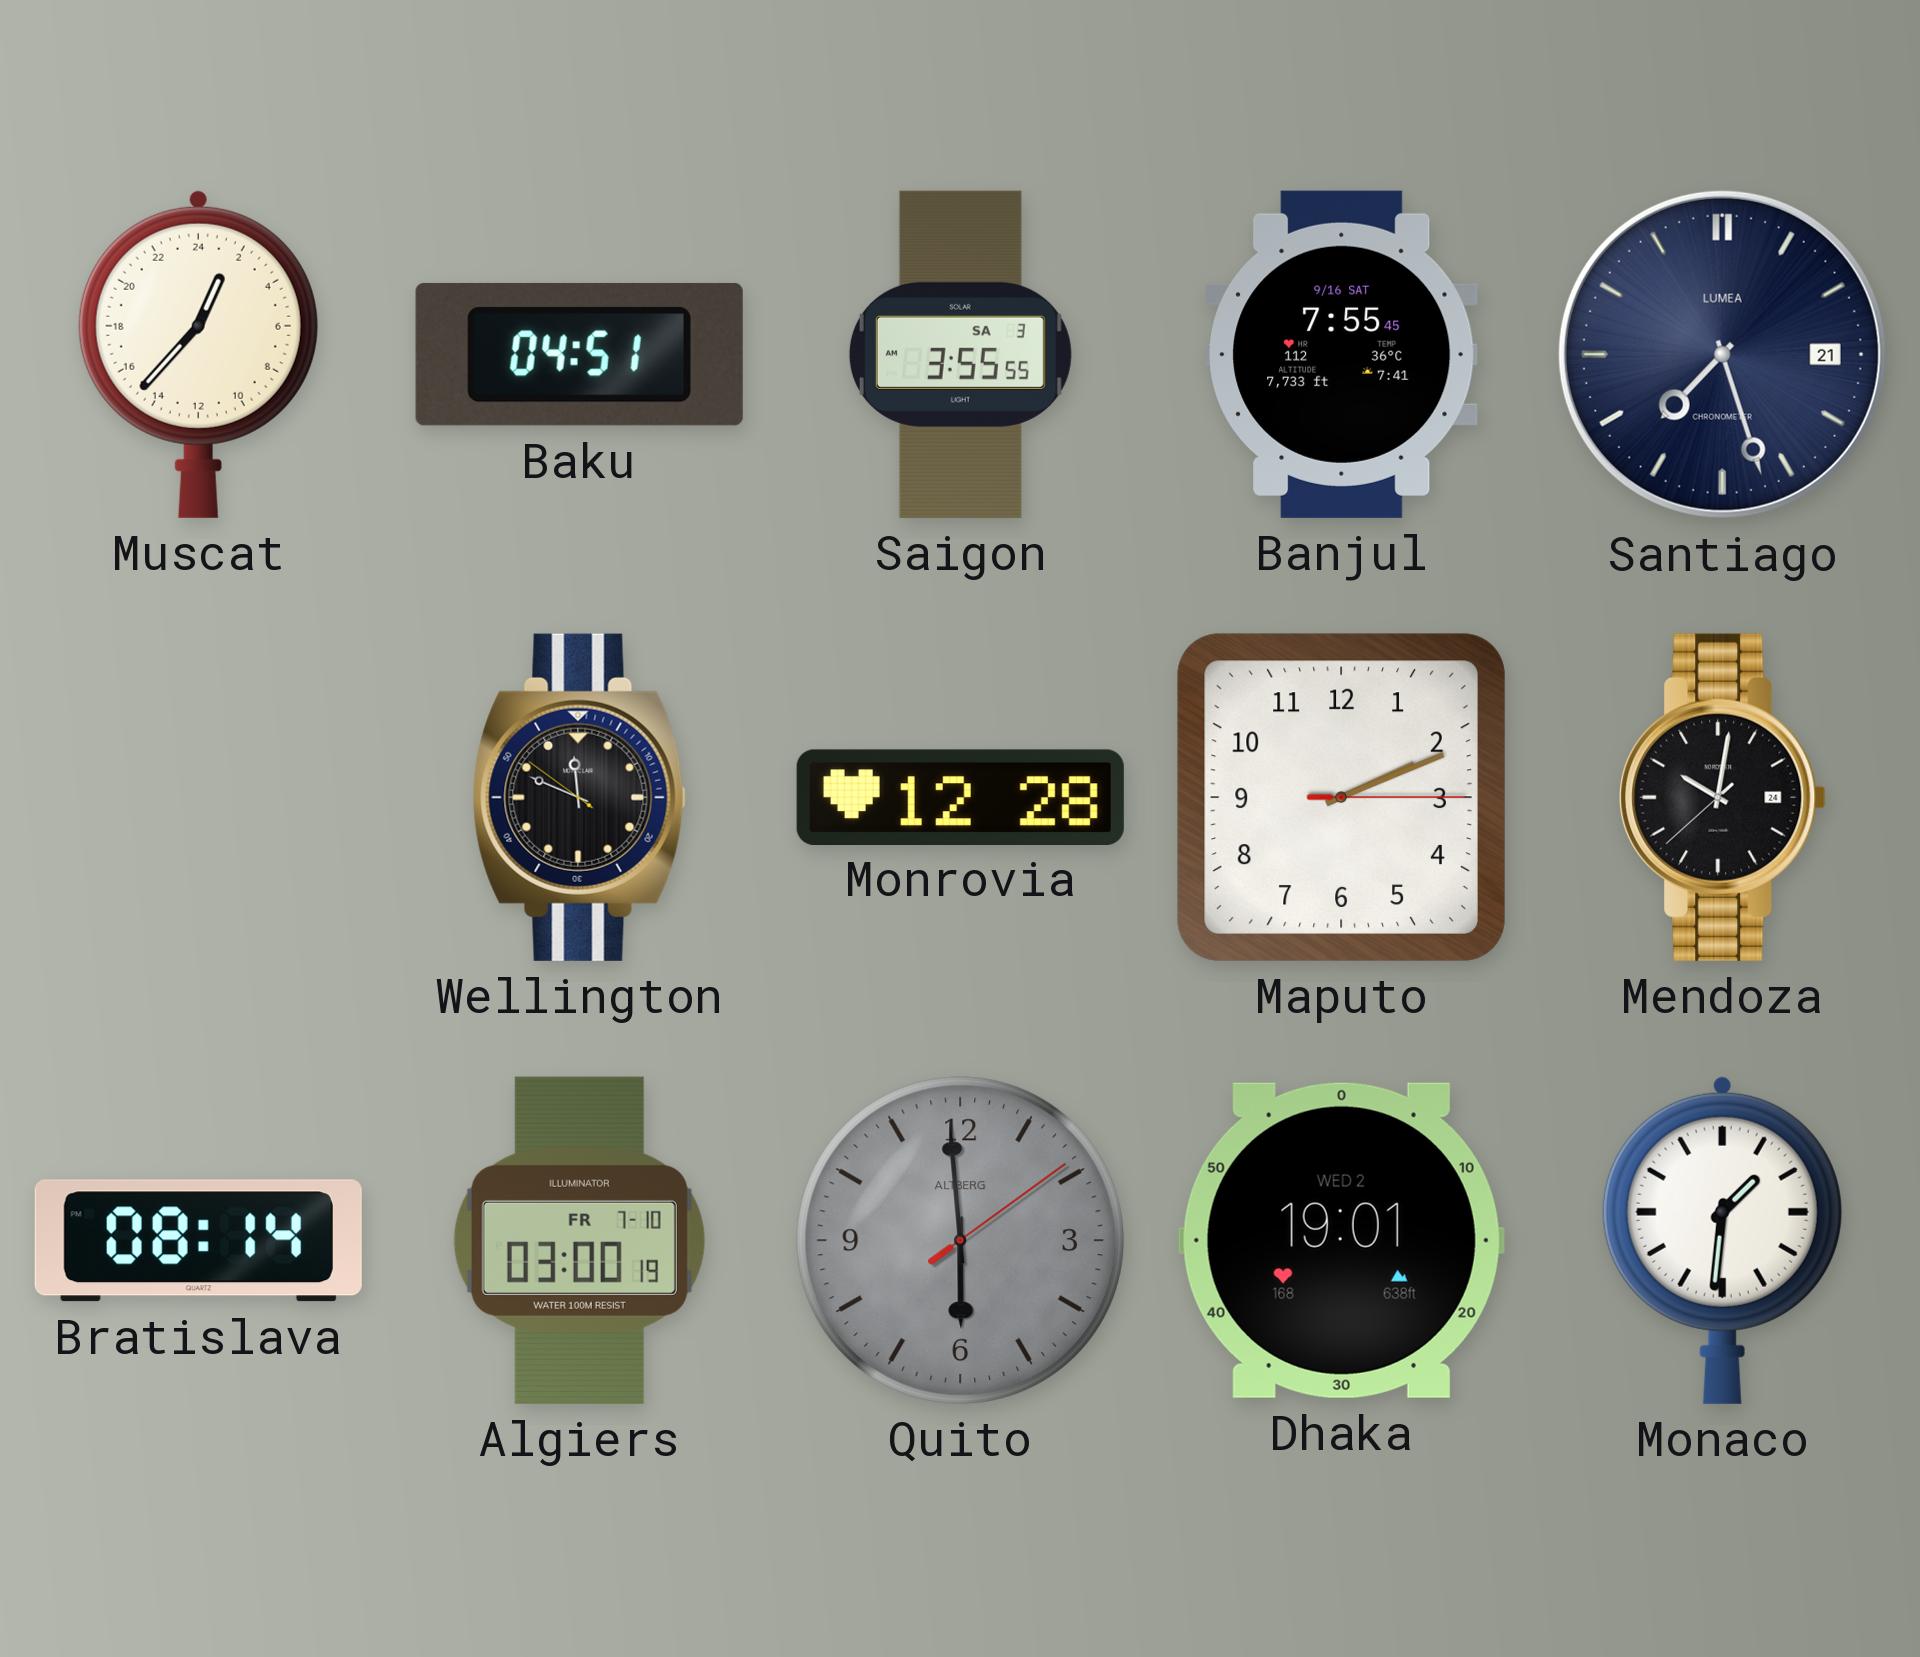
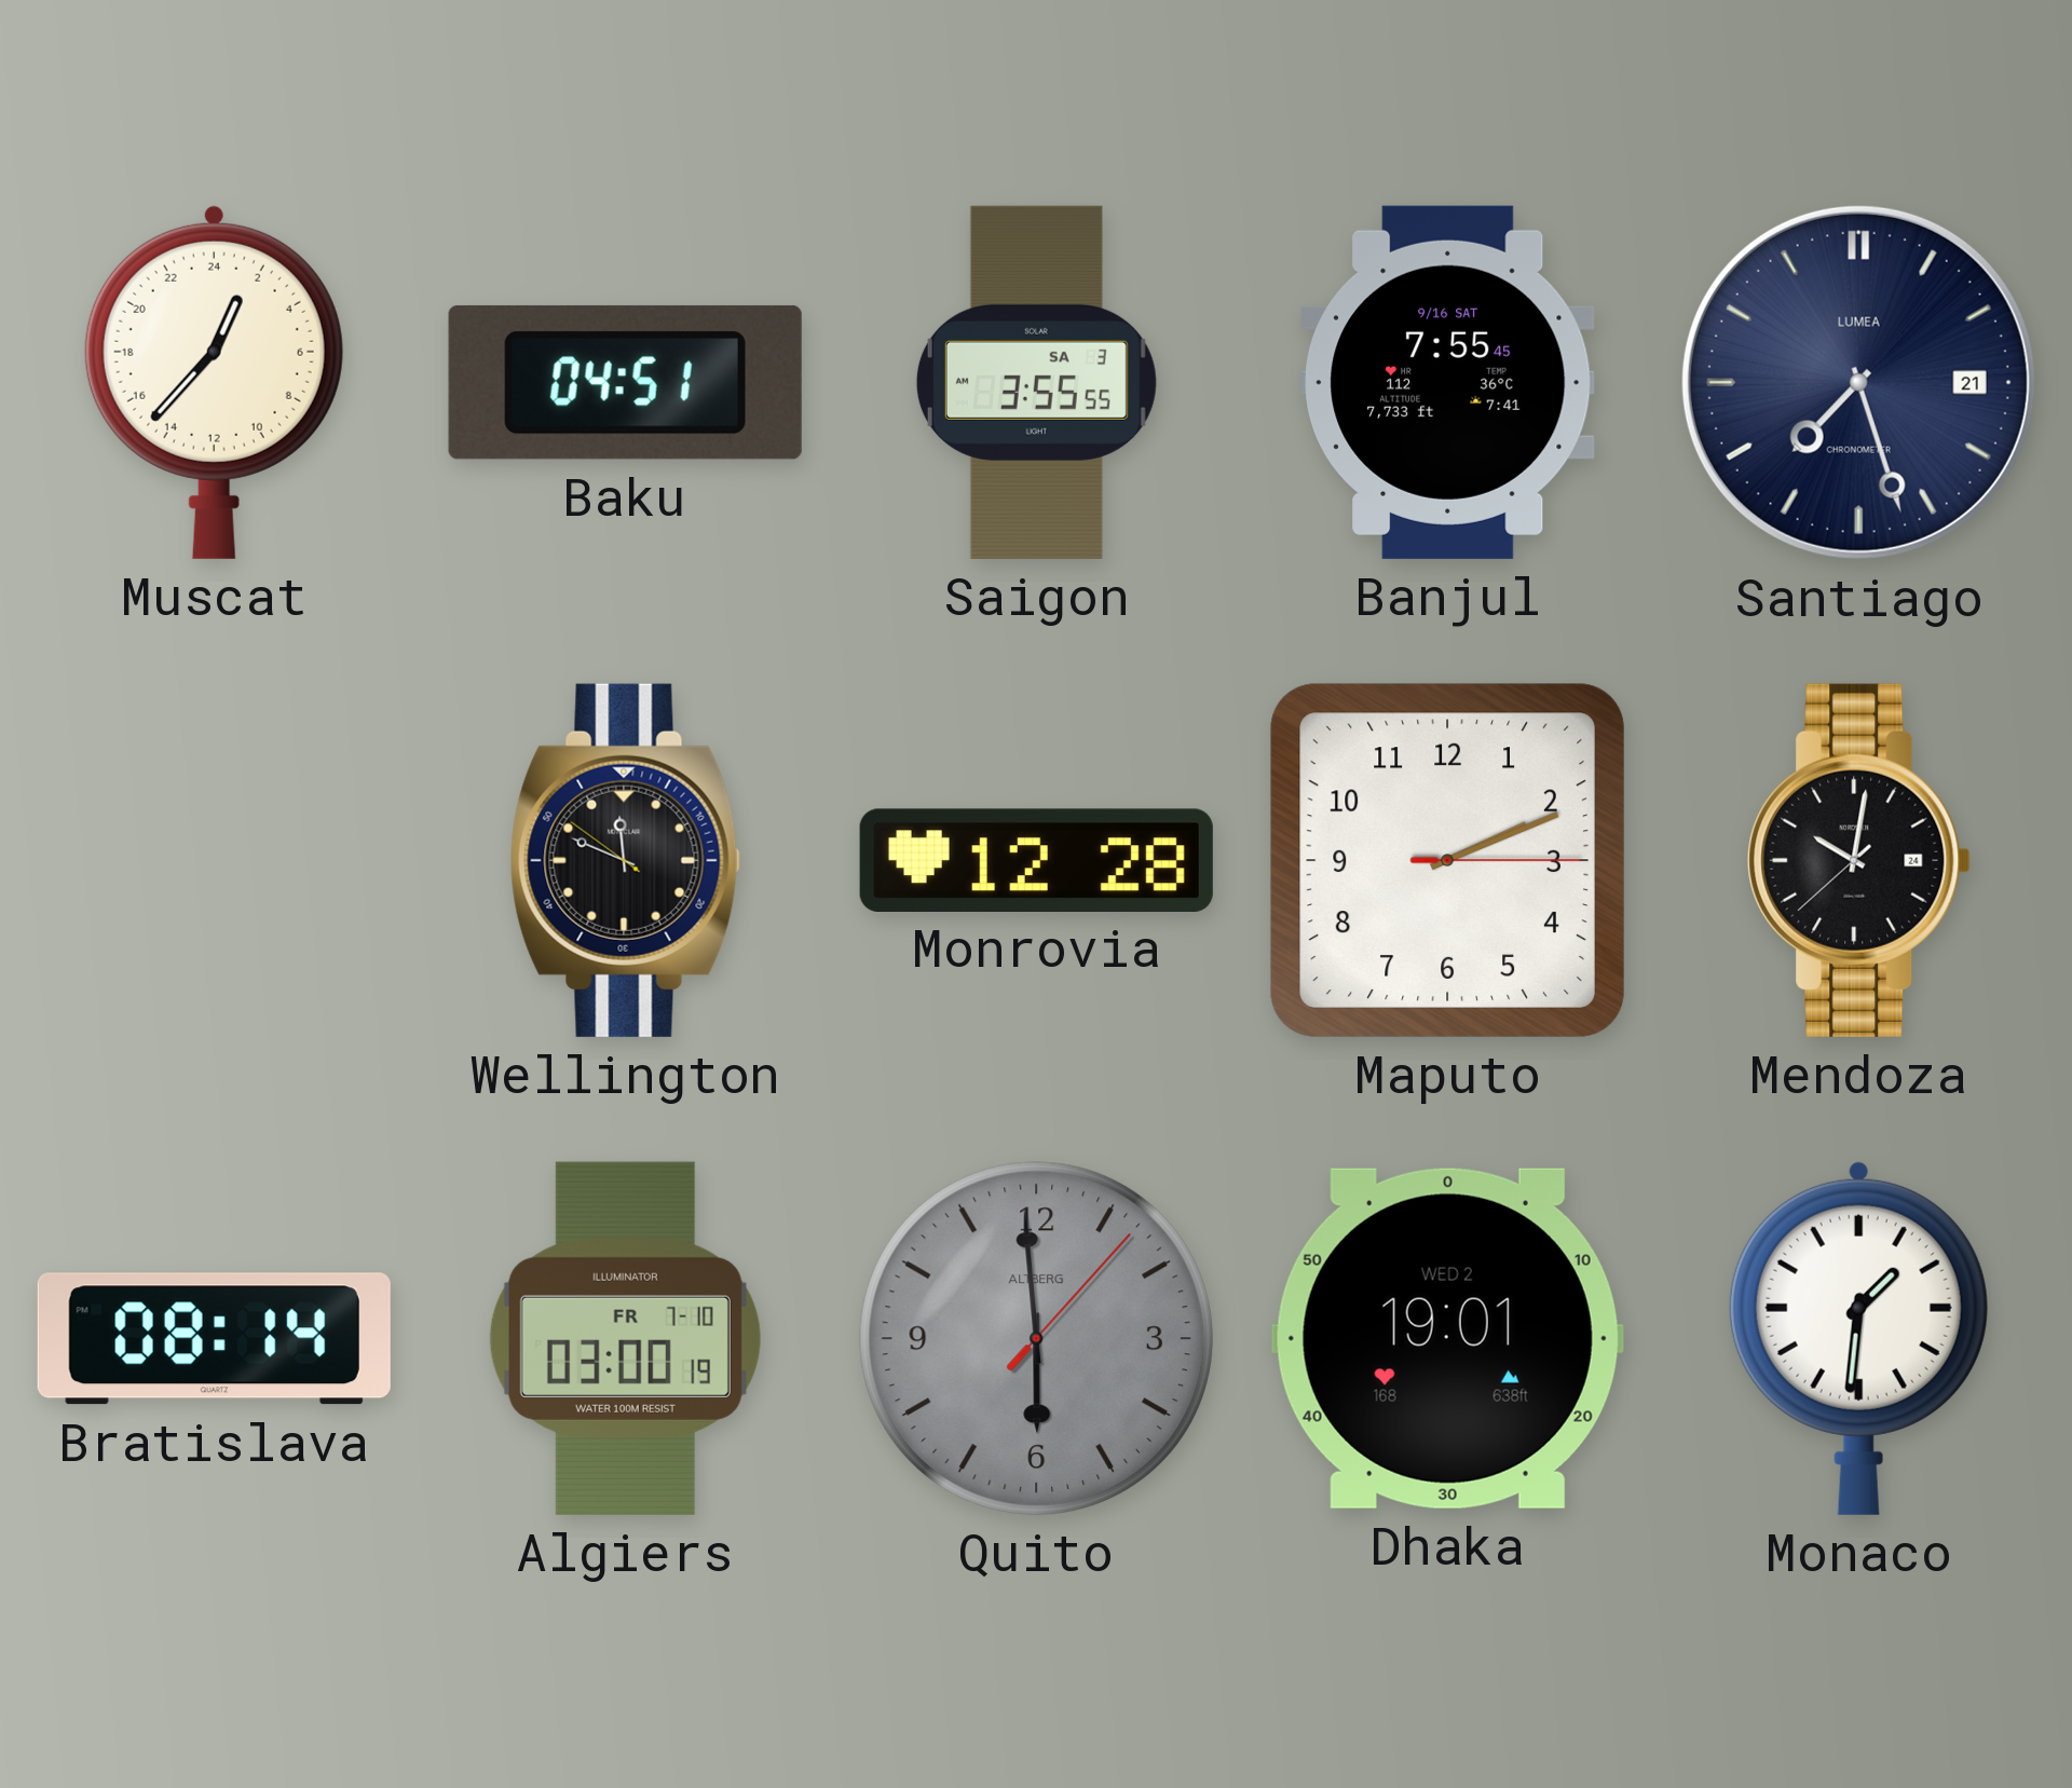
Quito: 5:59:09 -> 5:59:07 (1036, 1338)
